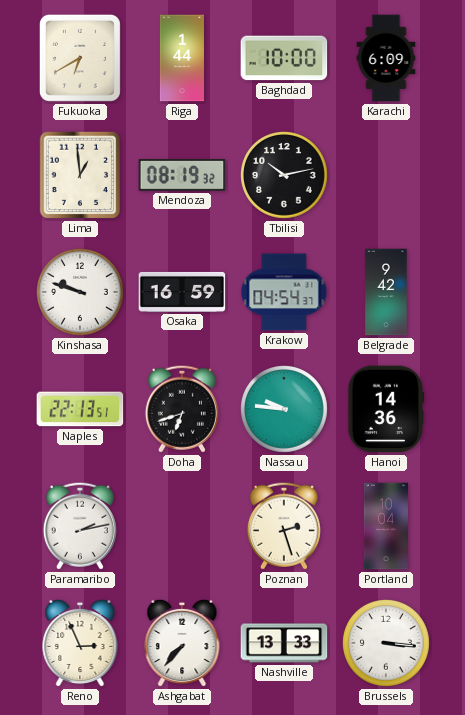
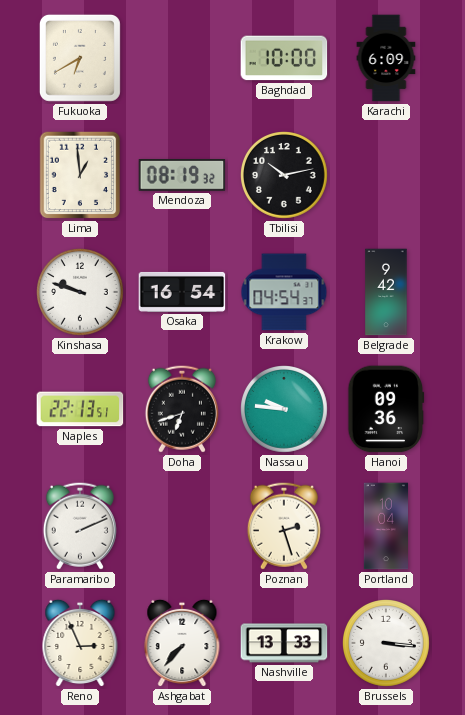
Riga: 1:44 -> none (182, 58)
Osaka: 16:59 -> 16:54 (182, 292)
Hanoi: 14:36 -> 09:36 (386, 409)
Paramaribo: 2:13 -> 2:11 (80, 526)
